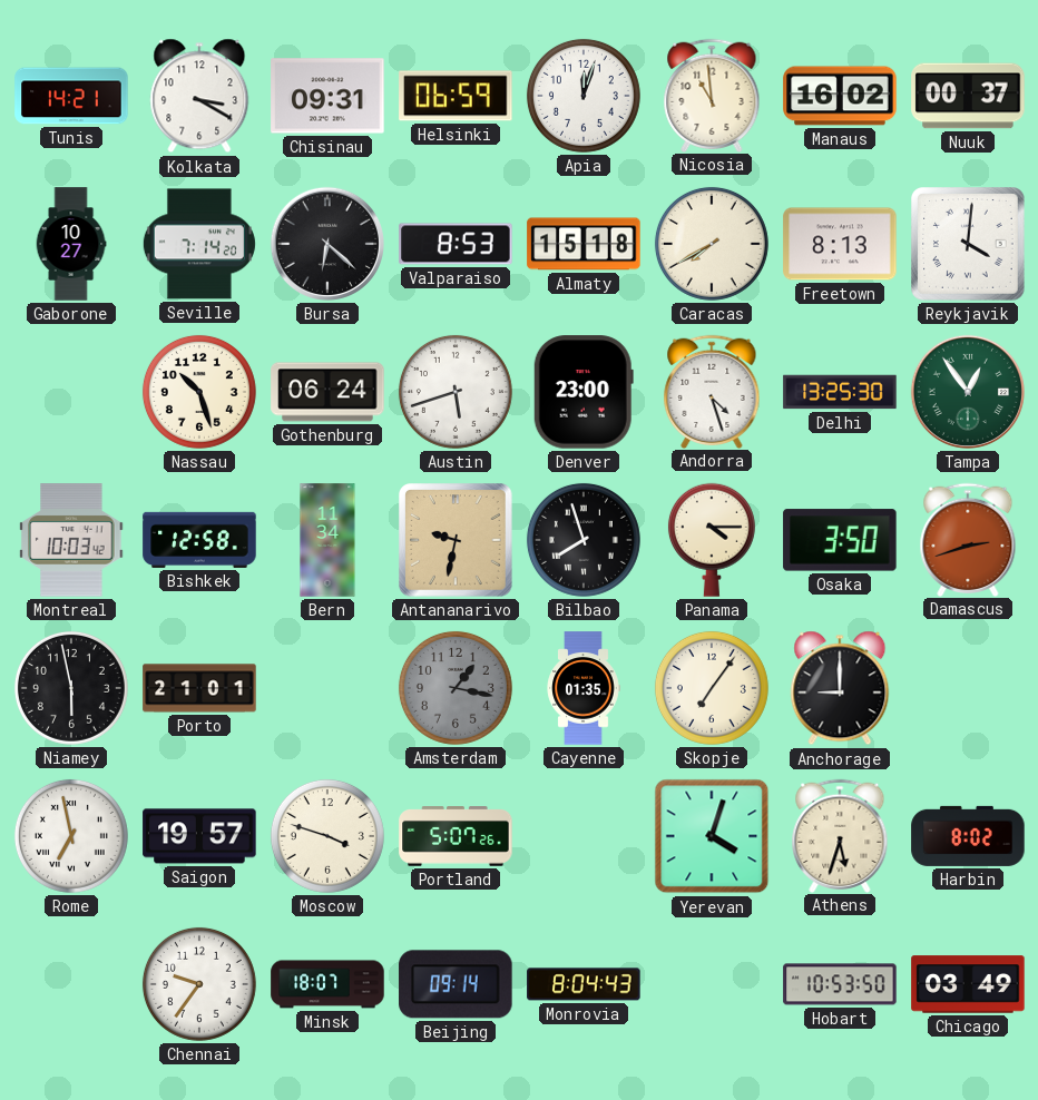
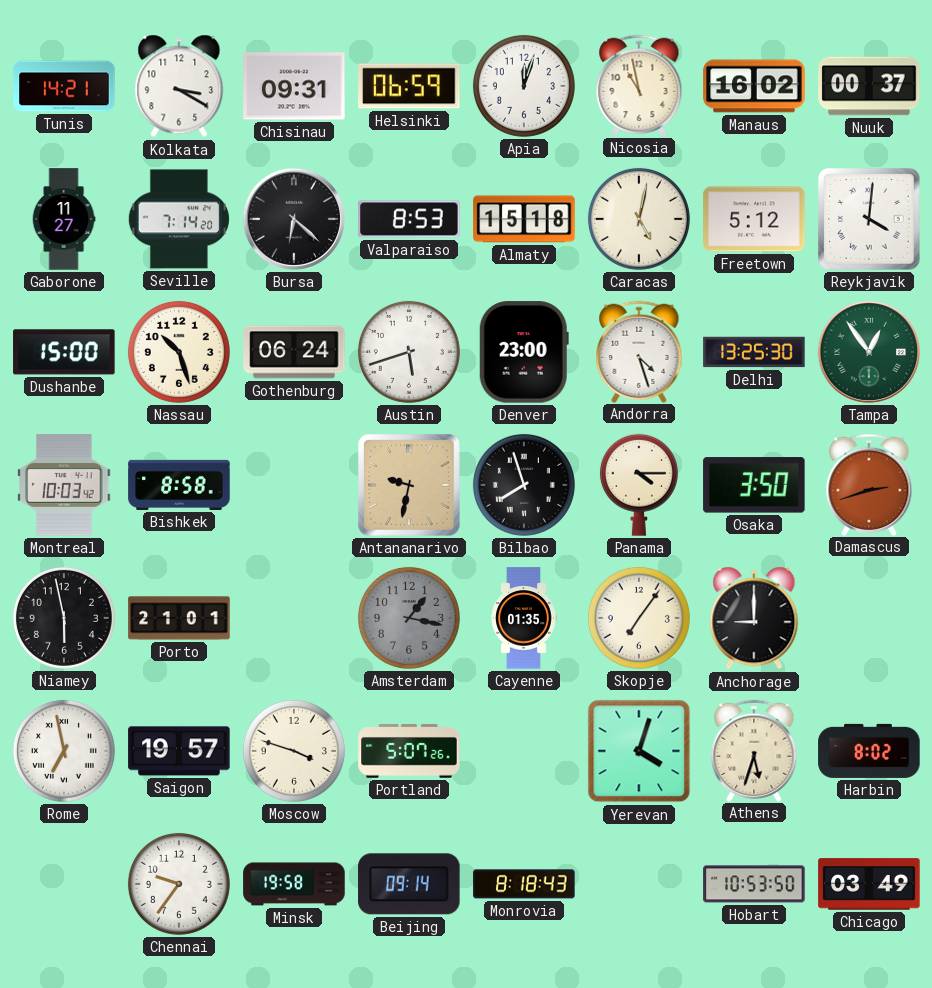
Nicosia: 10:59 -> 10:58 (639, 85)
Gaborone: 10:27 -> 11:27 (64, 219)
Caracas: 7:40 -> 5:02 (639, 219)
Freetown: 8:13 -> 5:12 (754, 219)
Dushanbe: none -> 15:00 (64, 352)
Bishkek: 12:58 -> 8:58 (179, 485)
Bern: 11:34 -> none (327, 540)
Minsk: 18:07 -> 19:58 (294, 884)
Monrovia: 8:04 -> 8:18 (524, 884)
